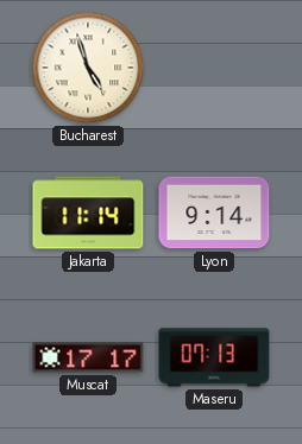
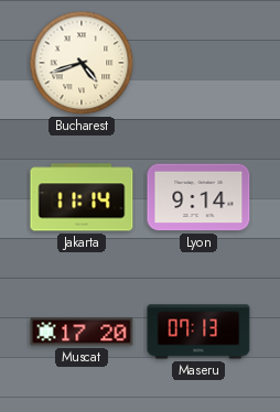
Bucharest: 4:57 -> 4:42 (82, 63)
Muscat: 17:17 -> 17:20 (82, 332)
